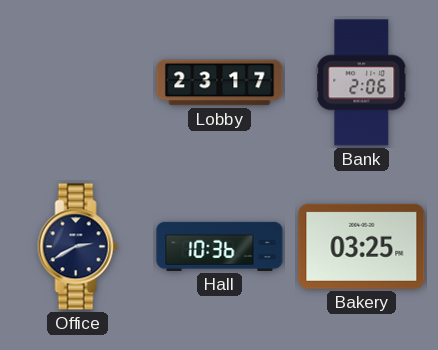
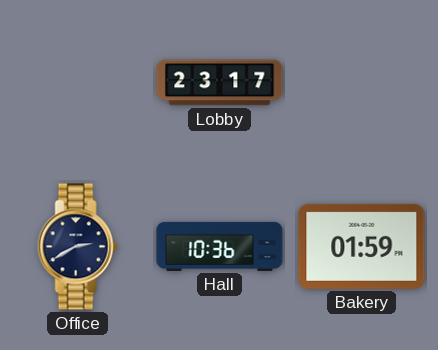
Bank: 2:06 -> none (362, 83)
Bakery: 03:25 -> 01:59 (362, 246)
